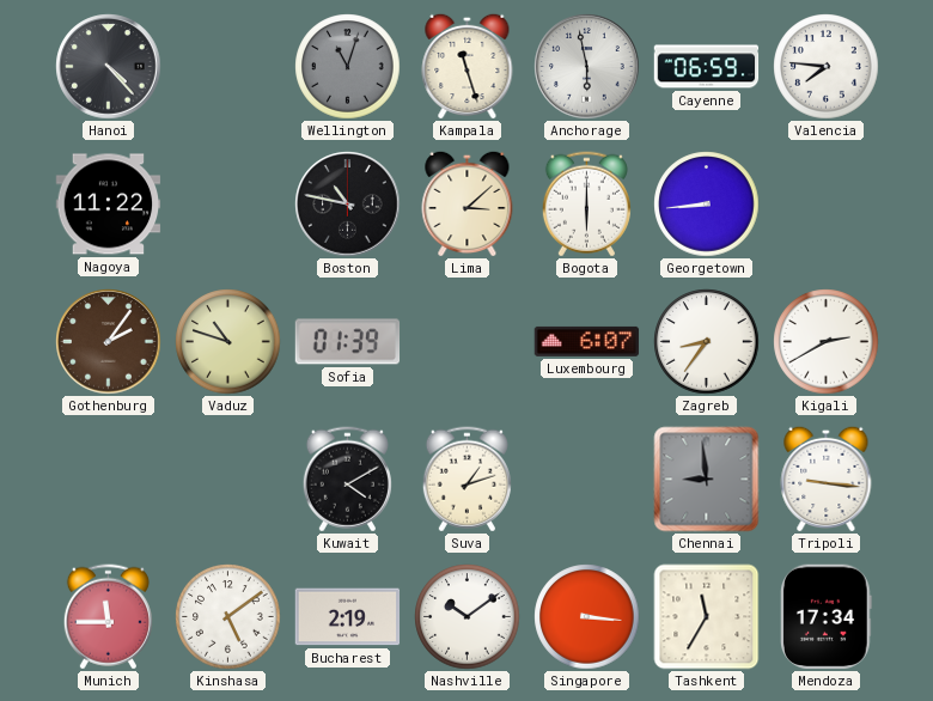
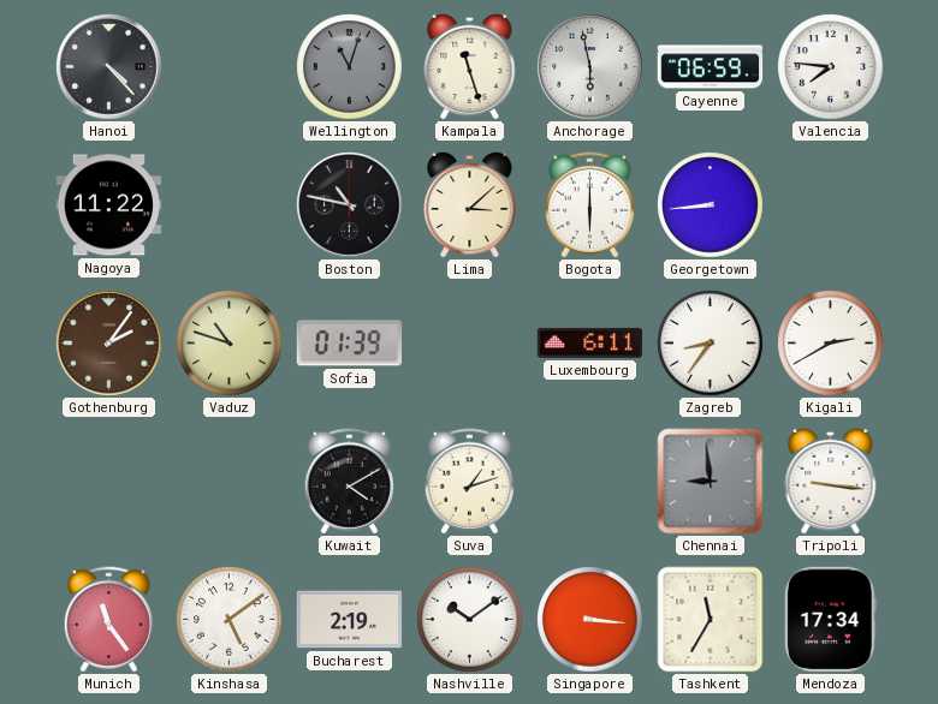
Luxembourg: 6:07 -> 6:11 (590, 342)
Munich: 11:45 -> 11:24 (108, 620)
